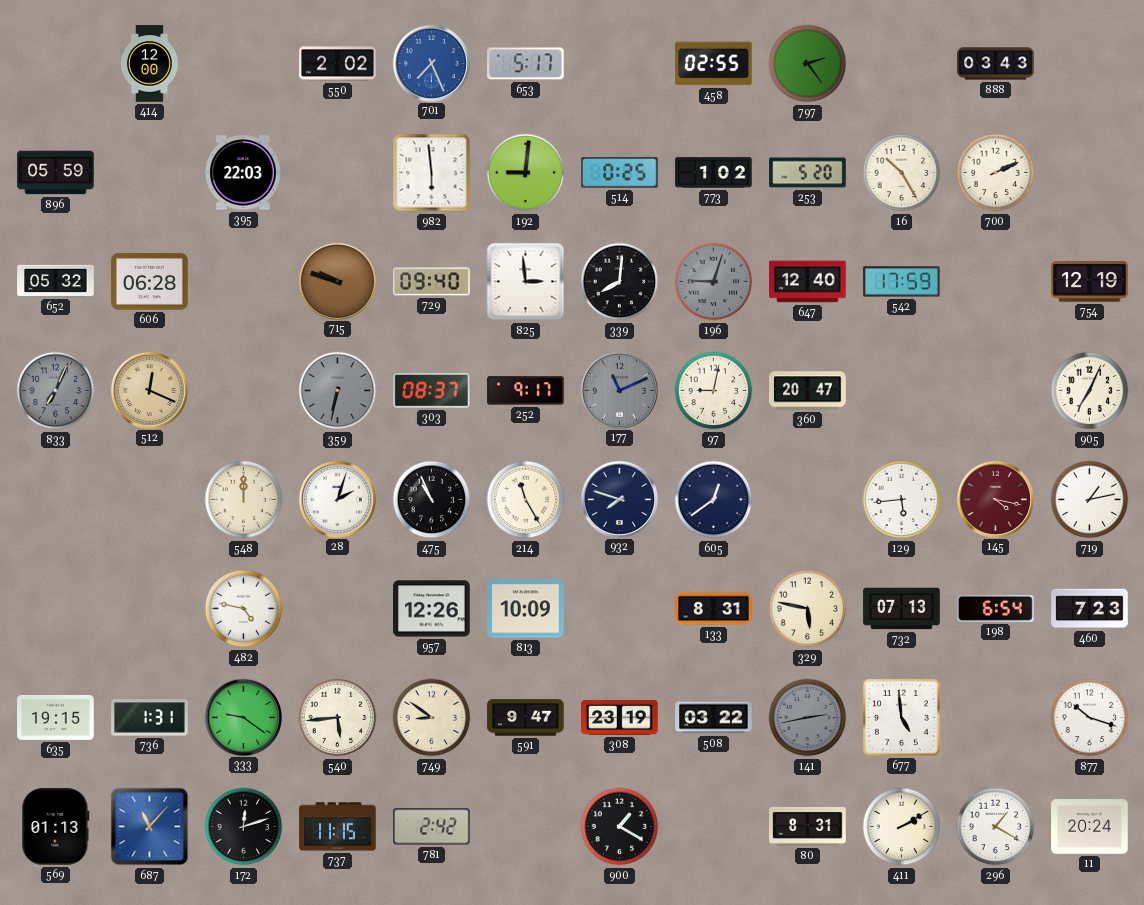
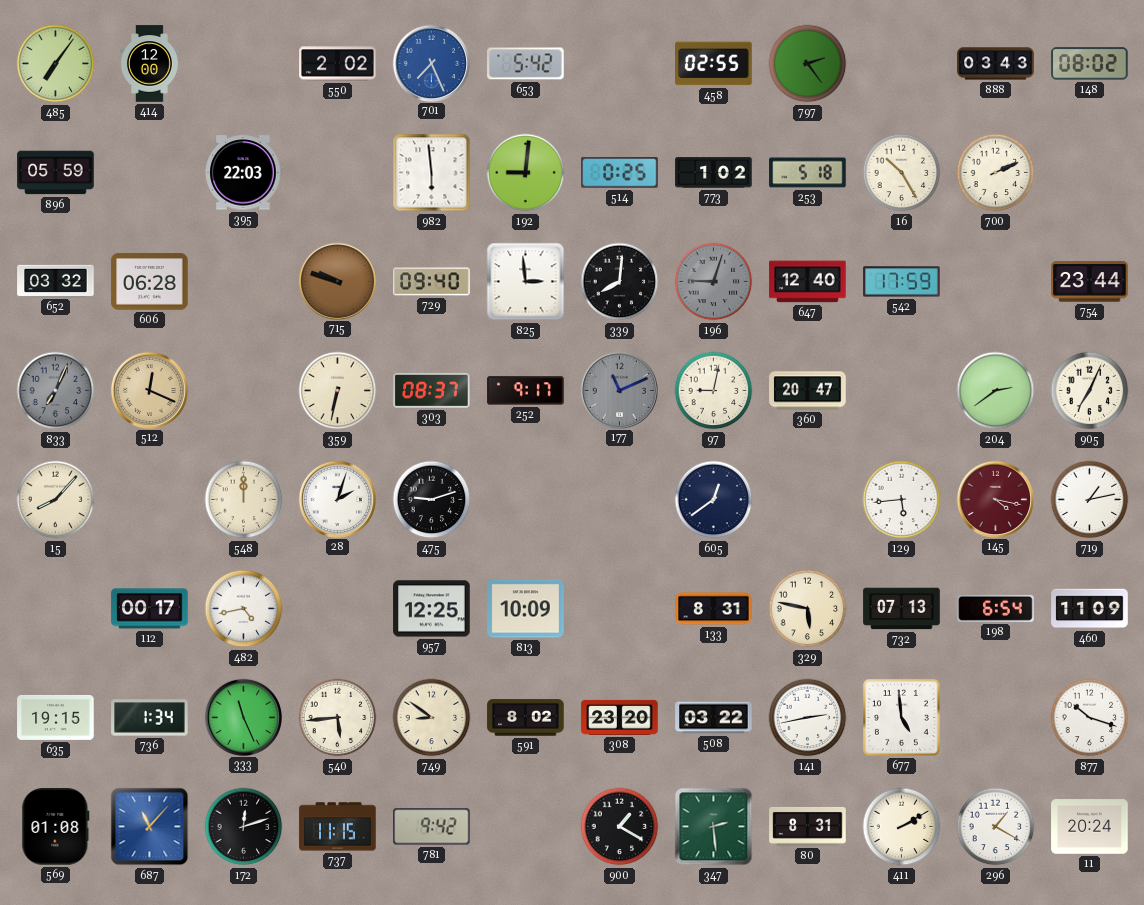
485: none -> 7:06 (56, 64)
653: 5:17 -> 5:42 (526, 64)
148: none -> 08:02 (1090, 64)
253: 5:20 -> 5:18 (808, 173)
652: 05:32 -> 03:32 (56, 281)
754: 12:19 -> 23:44 (1090, 282)
359 dial: grey -> cream (338, 391)
204: none -> 2:39 (996, 391)
15: none -> 8:07 (56, 500)
475: 10:56 -> 9:12 (432, 500)
214: 11:25 -> none (526, 500)
932: 7:48 -> none (619, 499)
112: none -> 00:17 (150, 609)
482: 4:47 -> 4:43 (244, 609)
957: 12:26 -> 12:25 (432, 609)
460: 7:23 -> 11:09 (1090, 609)
736: 1:31 -> 1:34 (150, 718)
333: 9:21 -> 11:26 (243, 717)
591: 9:47 -> 8:02 (526, 718)
308: 23:19 -> 23:20 (620, 717)
141 dial: grey -> white (808, 718)
569: 01:13 -> 01:08 (56, 827)
781: 2:42 -> 9:42 (432, 827)
347: none -> 2:29 (714, 827)
